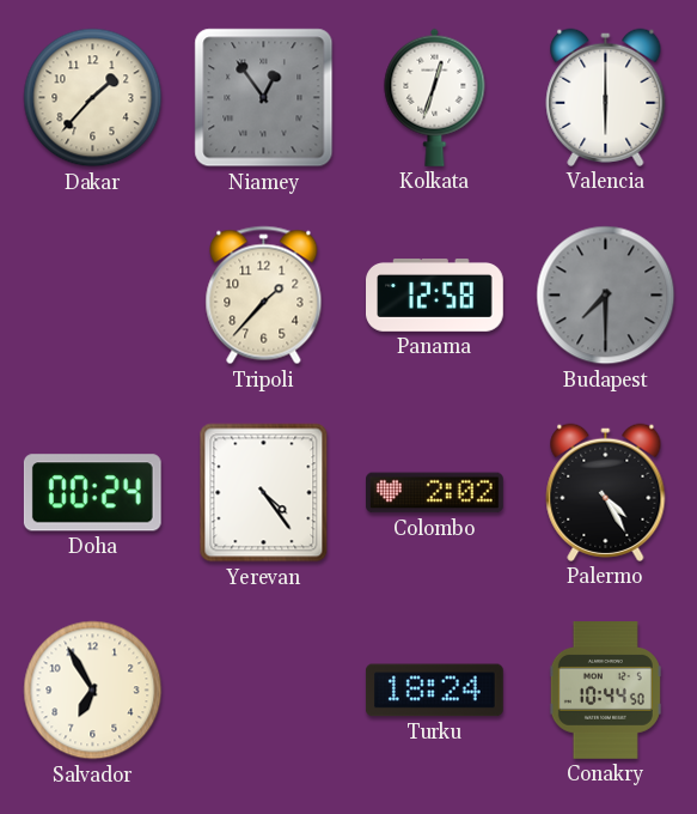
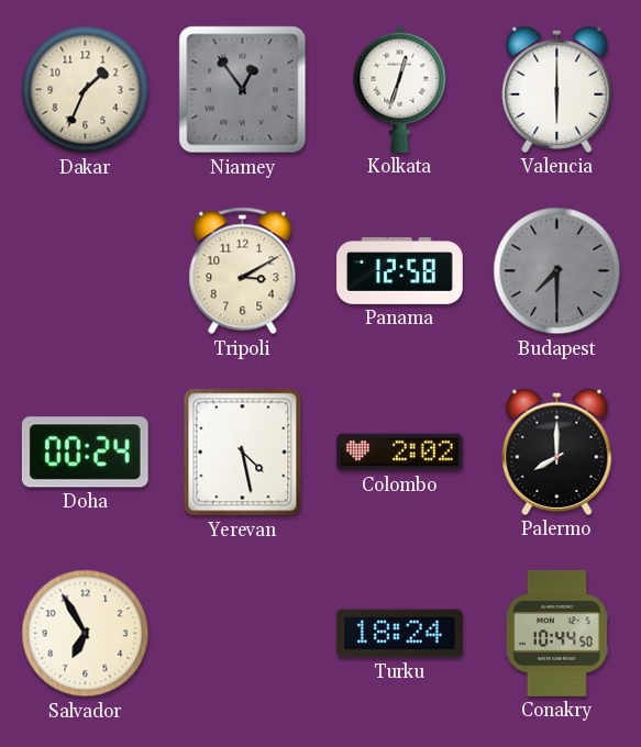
Dakar: 1:37 -> 1:34 (86, 90)
Tripoli: 1:37 -> 3:10 (243, 271)
Yerevan: 4:24 -> 4:28 (243, 453)
Palermo: 4:25 -> 8:00 (557, 451)
